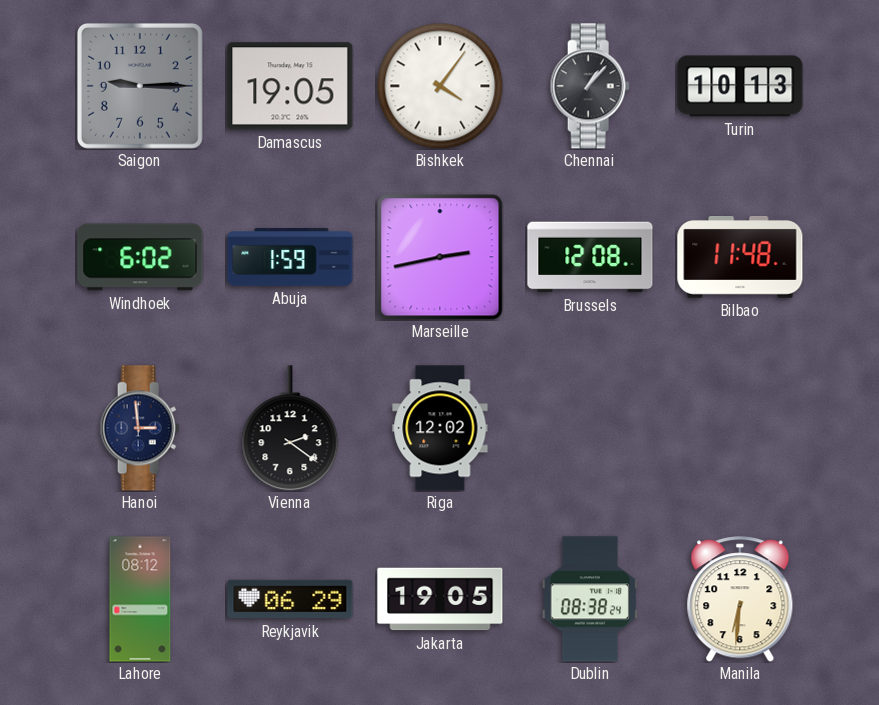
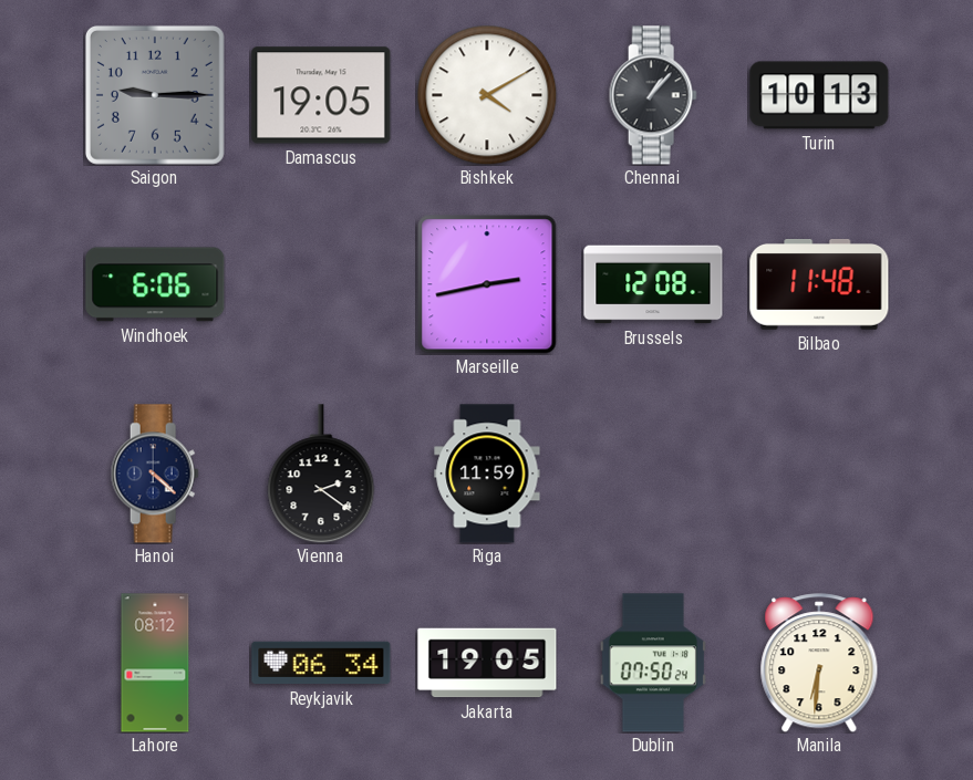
Bishkek: 4:06 -> 4:10 (487, 95)
Windhoek: 6:02 -> 6:06 (155, 284)
Abuja: 1:59 -> none (290, 258)
Hanoi: 2:59 -> 4:22 (155, 474)
Riga: 12:02 -> 11:59 (487, 474)
Reykjavik: 06:29 -> 06:34 (321, 663)
Dublin: 08:38 -> 07:50 (653, 663)
